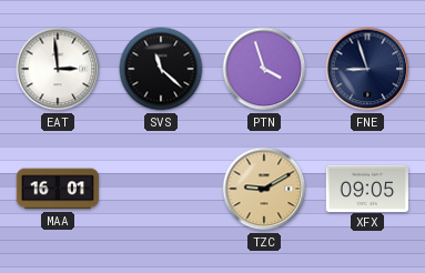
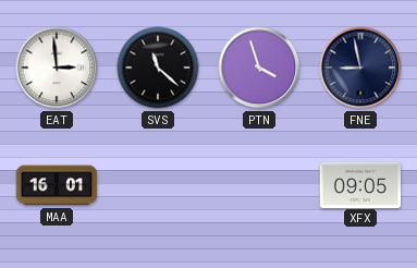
FNE: 8:57 -> 8:58 (360, 68)
TZC: 9:10 -> none (264, 189)
